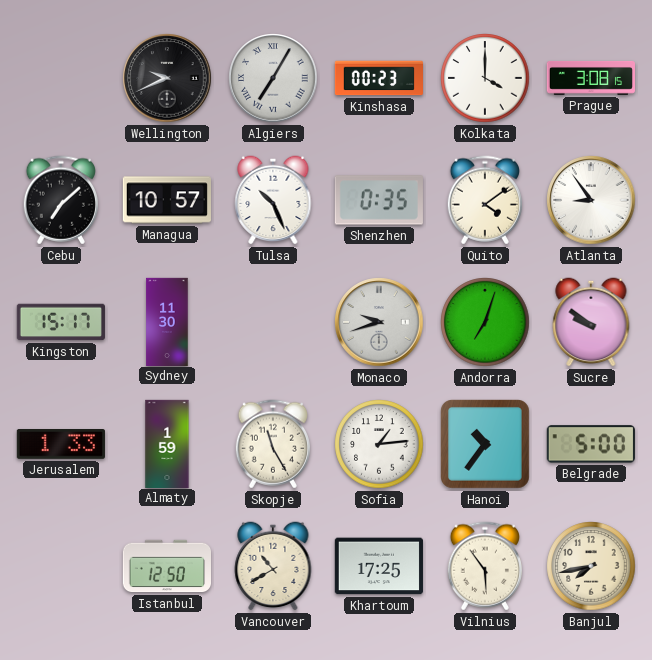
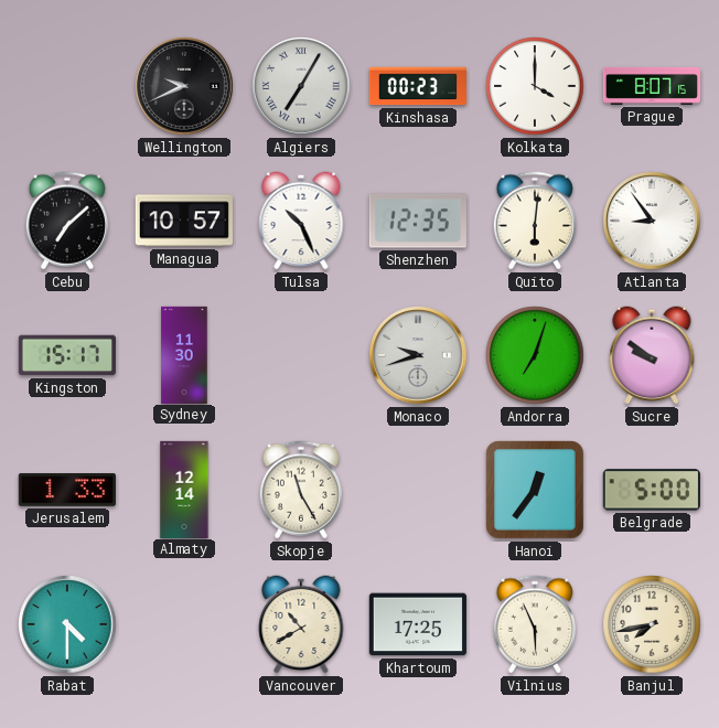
Prague: 3:08 -> 8:07 (651, 87)
Shenzhen: 0:35 -> 12:35 (418, 221)
Quito: 4:09 -> 6:01 (534, 221)
Almaty: 1:59 -> 12:14 (184, 489)
Sofia: 1:14 -> none (379, 444)
Hanoi: 10:36 -> 12:36 (536, 491)
Rabat: none -> 4:30 (67, 624)
Istanbul: 12:50 -> none (166, 566)
Vilnius: 5:54 -> 5:56 (534, 624)
